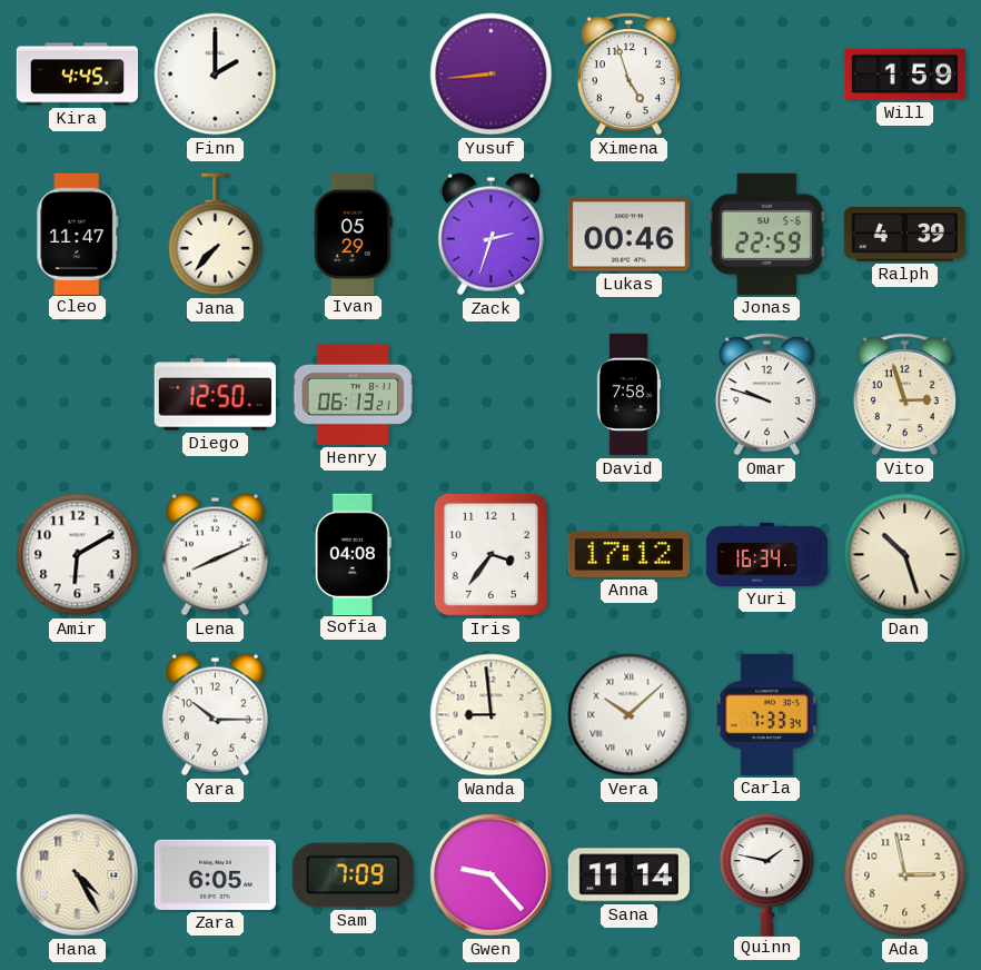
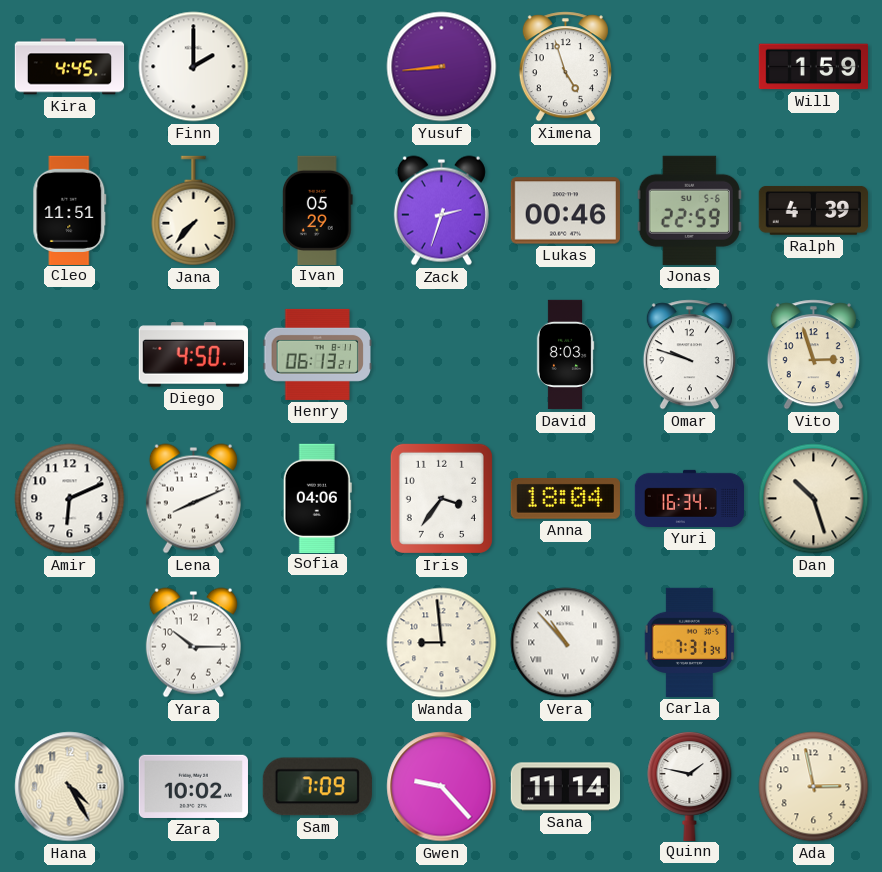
Cleo: 11:47 -> 11:51 (70, 210)
Diego: 12:50 -> 4:50 (193, 355)
David: 7:58 -> 8:03 (565, 355)
Amir: 6:10 -> 6:11 (70, 499)
Sofia: 04:08 -> 04:06 (317, 498)
Anna: 17:12 -> 18:04 (565, 499)
Vera: 10:08 -> 10:53 (566, 643)
Carla: 7:33 -> 7:31 (689, 642)
Zara: 6:05 -> 10:02 (193, 786)
